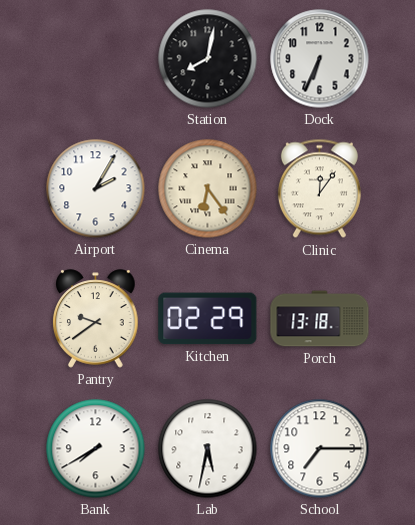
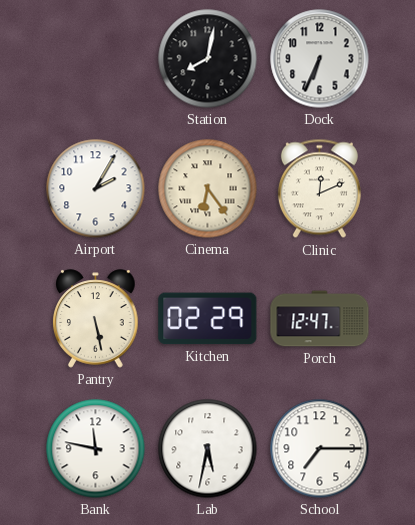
Clinic: 12:06 -> 12:11 (319, 189)
Pantry: 9:39 -> 5:28 (96, 319)
Porch: 13:18 -> 12:47 (320, 319)
Bank: 7:40 -> 11:47 (96, 449)
